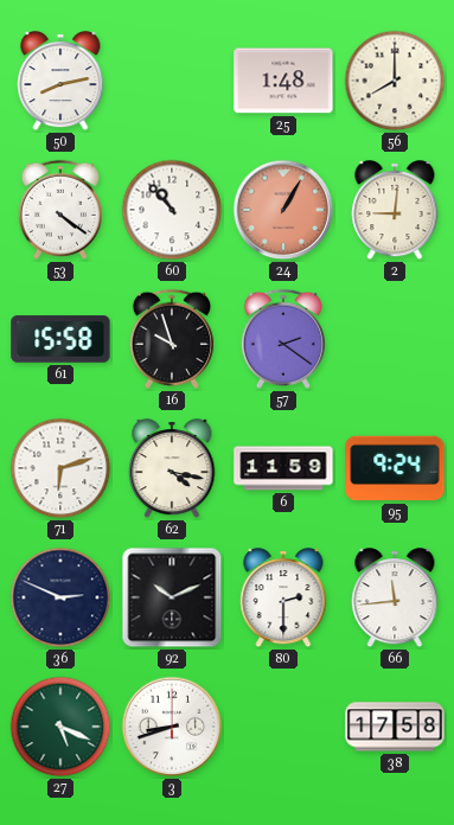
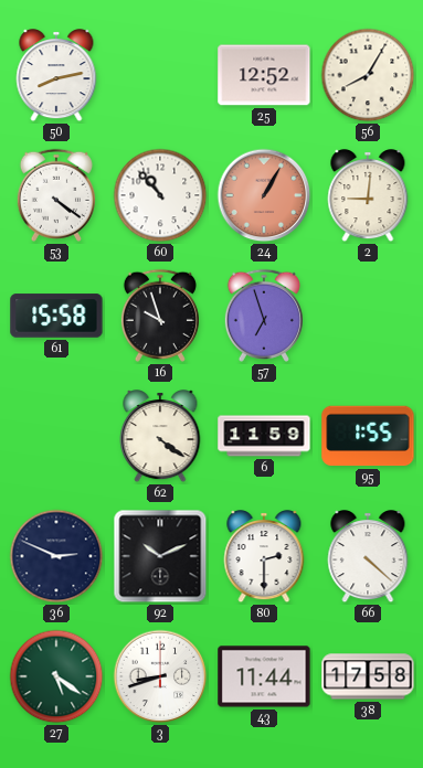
25: 1:48 -> 12:52 (264, 75)
56: 8:00 -> 8:05 (368, 75)
57: 2:21 -> 6:57 (264, 316)
71: 6:12 -> none (60, 468)
62: 4:17 -> 4:21 (160, 437)
95: 9:24 -> 1:55 (368, 436)
66: 11:44 -> 4:22 (368, 557)
27: 5:19 -> 5:21 (56, 676)
43: none -> 11:44 (264, 676)
